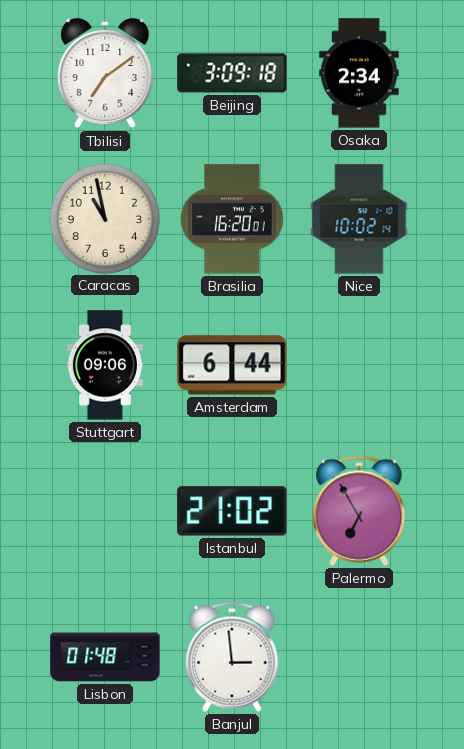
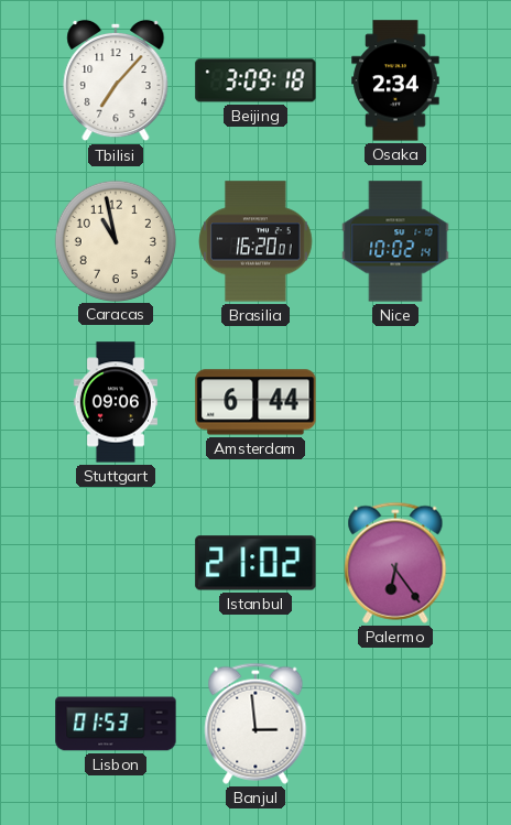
Tbilisi: 7:09 -> 7:07 (116, 80)
Palermo: 6:55 -> 6:24 (395, 563)
Lisbon: 01:48 -> 01:53 (116, 724)
